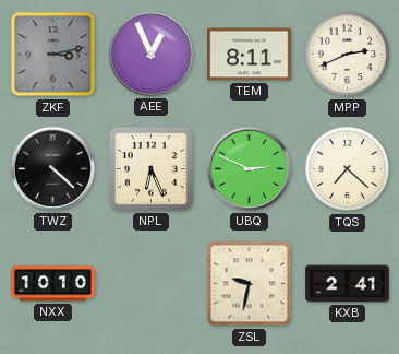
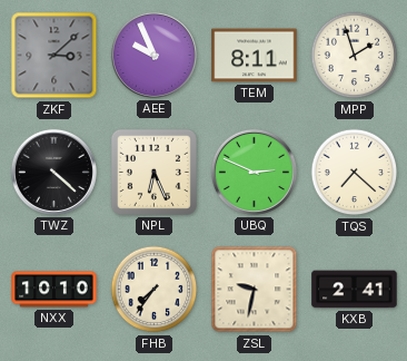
ZKF: 3:13 -> 3:08 (54, 56)
AEE: 12:56 -> 9:56 (153, 55)
MPP: 2:41 -> 1:57 (355, 56)
FHB: none -> 7:36 (155, 290)
